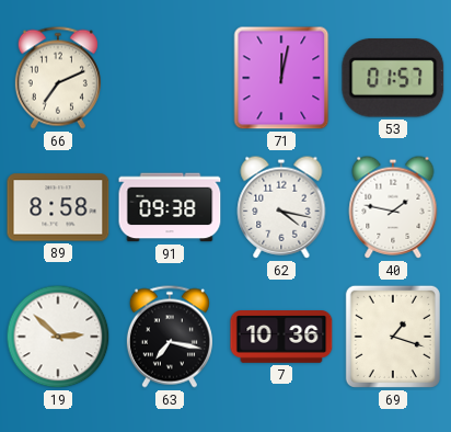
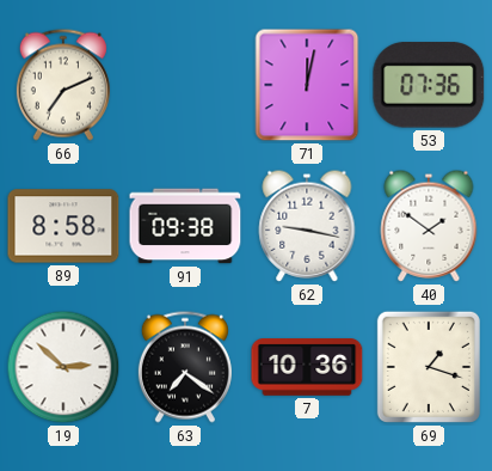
53: 01:57 -> 07:36 (429, 85)
62: 4:17 -> 9:17 (307, 226)
40: 1:47 -> 1:51 (429, 226)
63: 7:17 -> 7:21 (185, 367)
